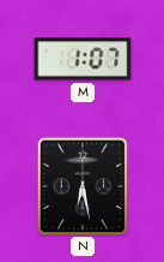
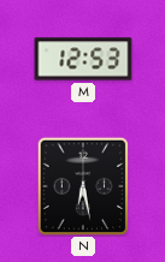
M: 1:07 -> 12:53 (83, 59)
